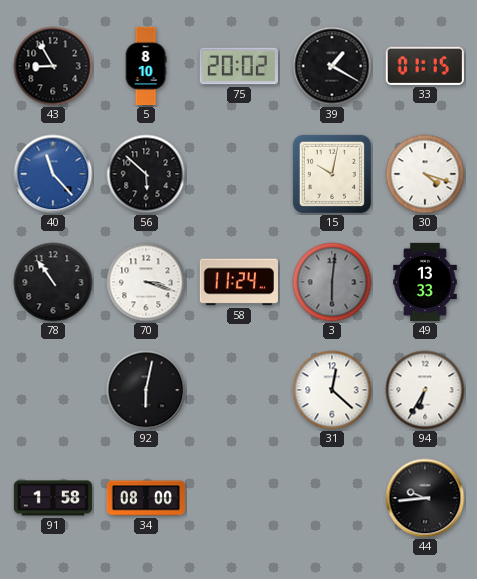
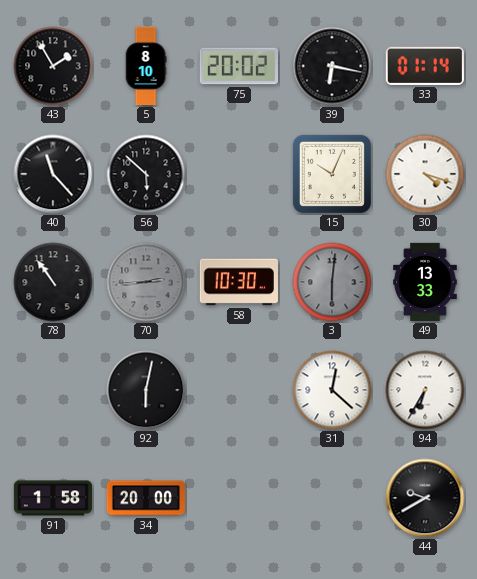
43: 8:55 -> 1:55 (53, 66)
39: 1:20 -> 6:17 (332, 66)
33: 01:15 -> 01:14 (425, 66)
40 dial: blue -> black (53, 174)
15: 10:02 -> 10:04 (332, 174)
70: 3:18 -> 2:44 (146, 282)
70 dial: white -> grey (146, 282)
58: 11:24 -> 10:30 (239, 282)
34: 08:00 -> 20:00 (146, 498)
44: 9:44 -> 9:40 (425, 498)
